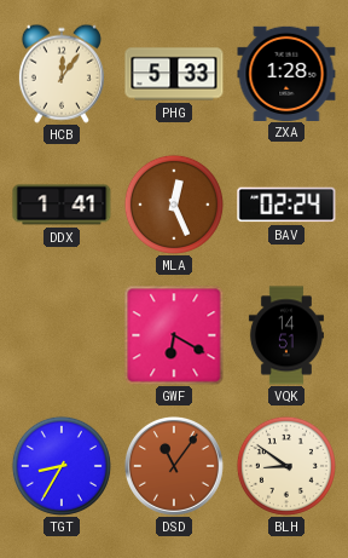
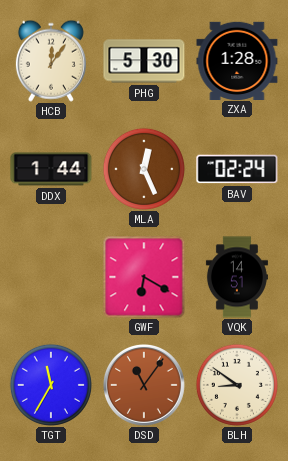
PHG: 5:33 -> 5:30 (144, 61)
DDX: 1:41 -> 1:44 (51, 169)
TGT: 8:35 -> 11:35 (51, 385)
